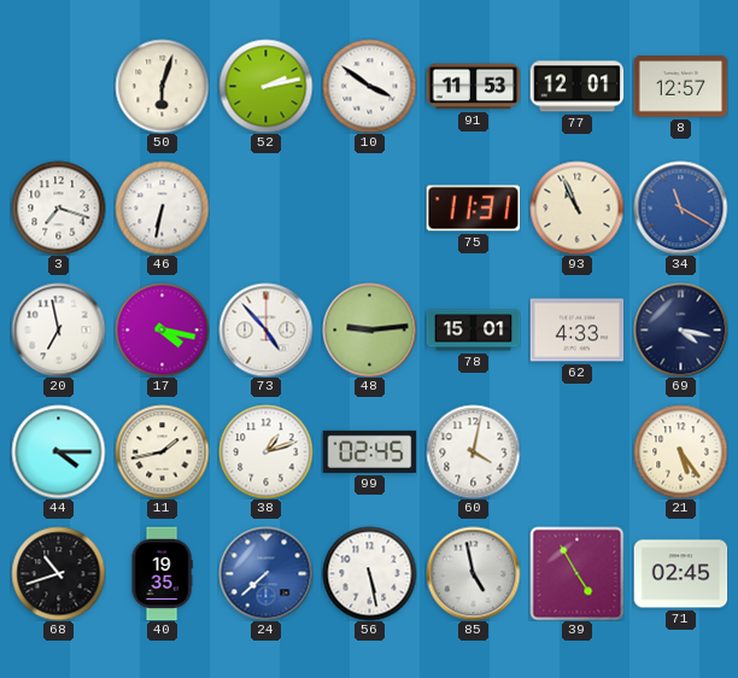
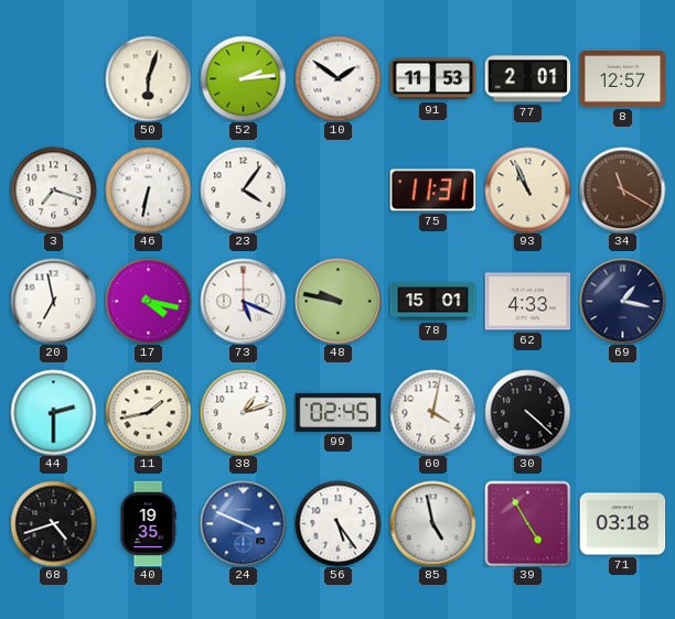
52: 2:13 -> 2:14 (243, 78)
10: 3:51 -> 1:51 (337, 78)
77: 12:01 -> 2:01 (527, 79)
23: none -> 4:06 (243, 189)
34 dial: blue -> brown (622, 189)
73: 4:53 -> 5:19 (243, 301)
48: 9:14 -> 9:47 (337, 301)
69: 4:17 -> 1:17 (622, 301)
44: 4:15 -> 2:30 (53, 412)
30: none -> 4:22 (527, 412)
21: 5:24 -> none (680, 451)
68: 10:42 -> 4:42 (53, 523)
24: 7:38 -> 3:49 (243, 523)
56: 5:28 -> 5:24 (337, 523)
71: 02:45 -> 03:18 (622, 524)
